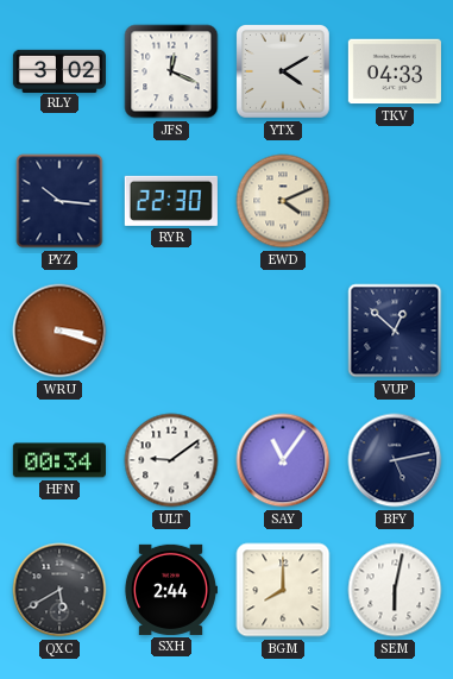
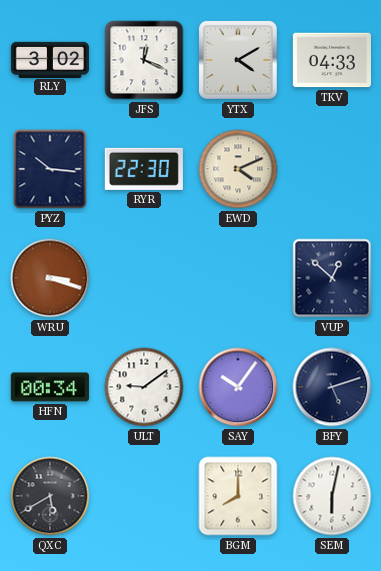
SAY: 11:06 -> 10:06 (238, 387)
BFY: 5:13 -> 5:12 (332, 387)
SXH: 2:44 -> none (170, 590)
